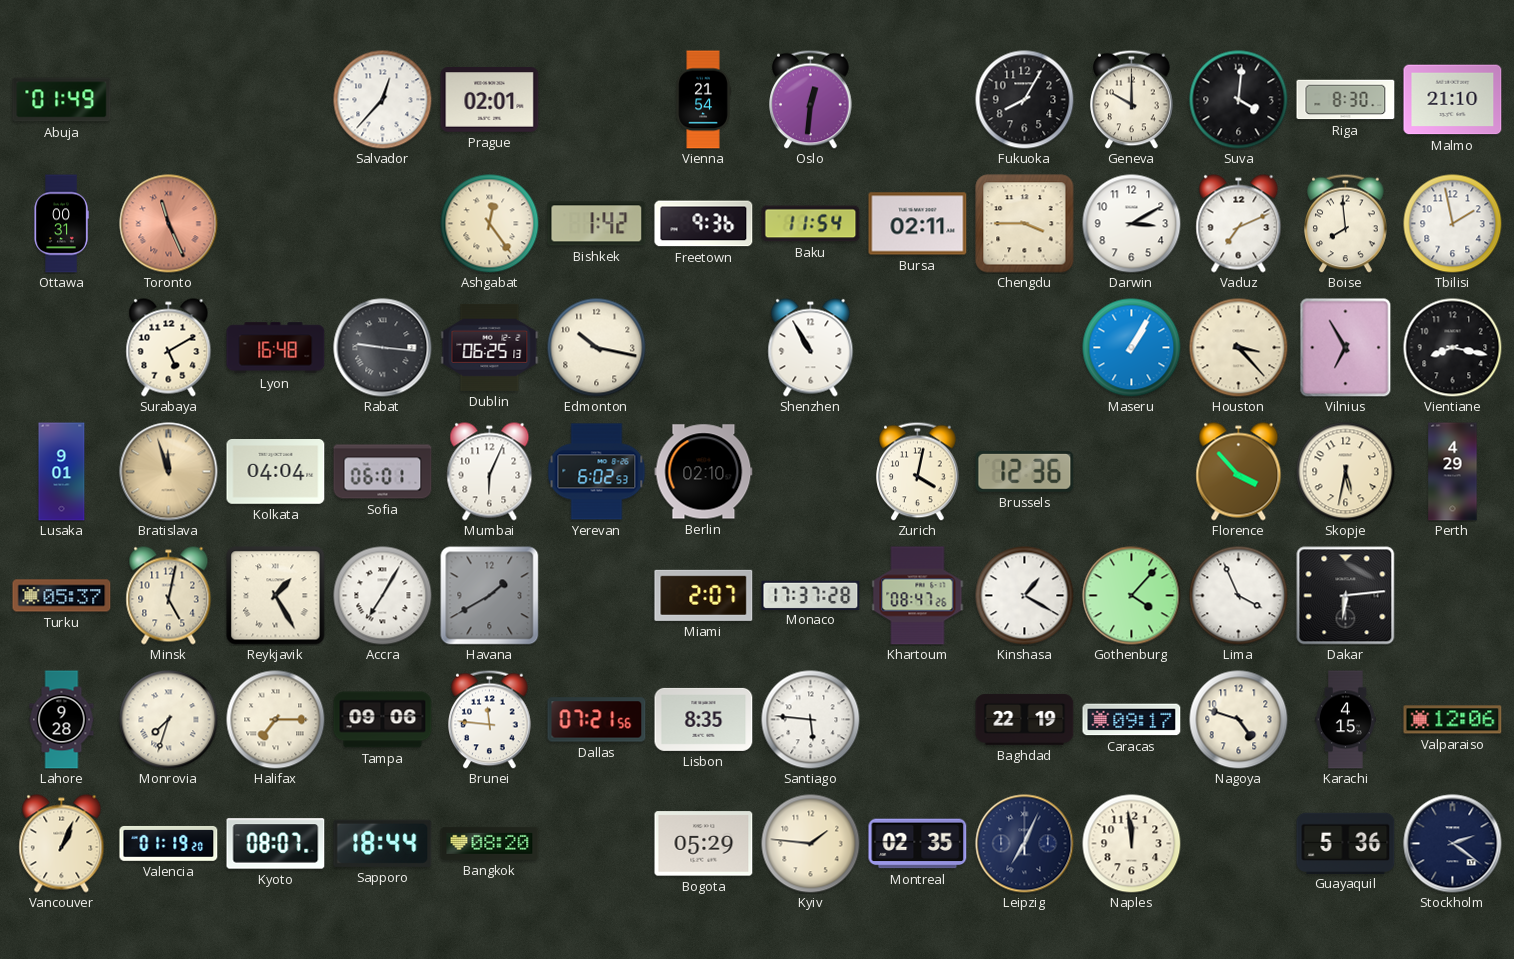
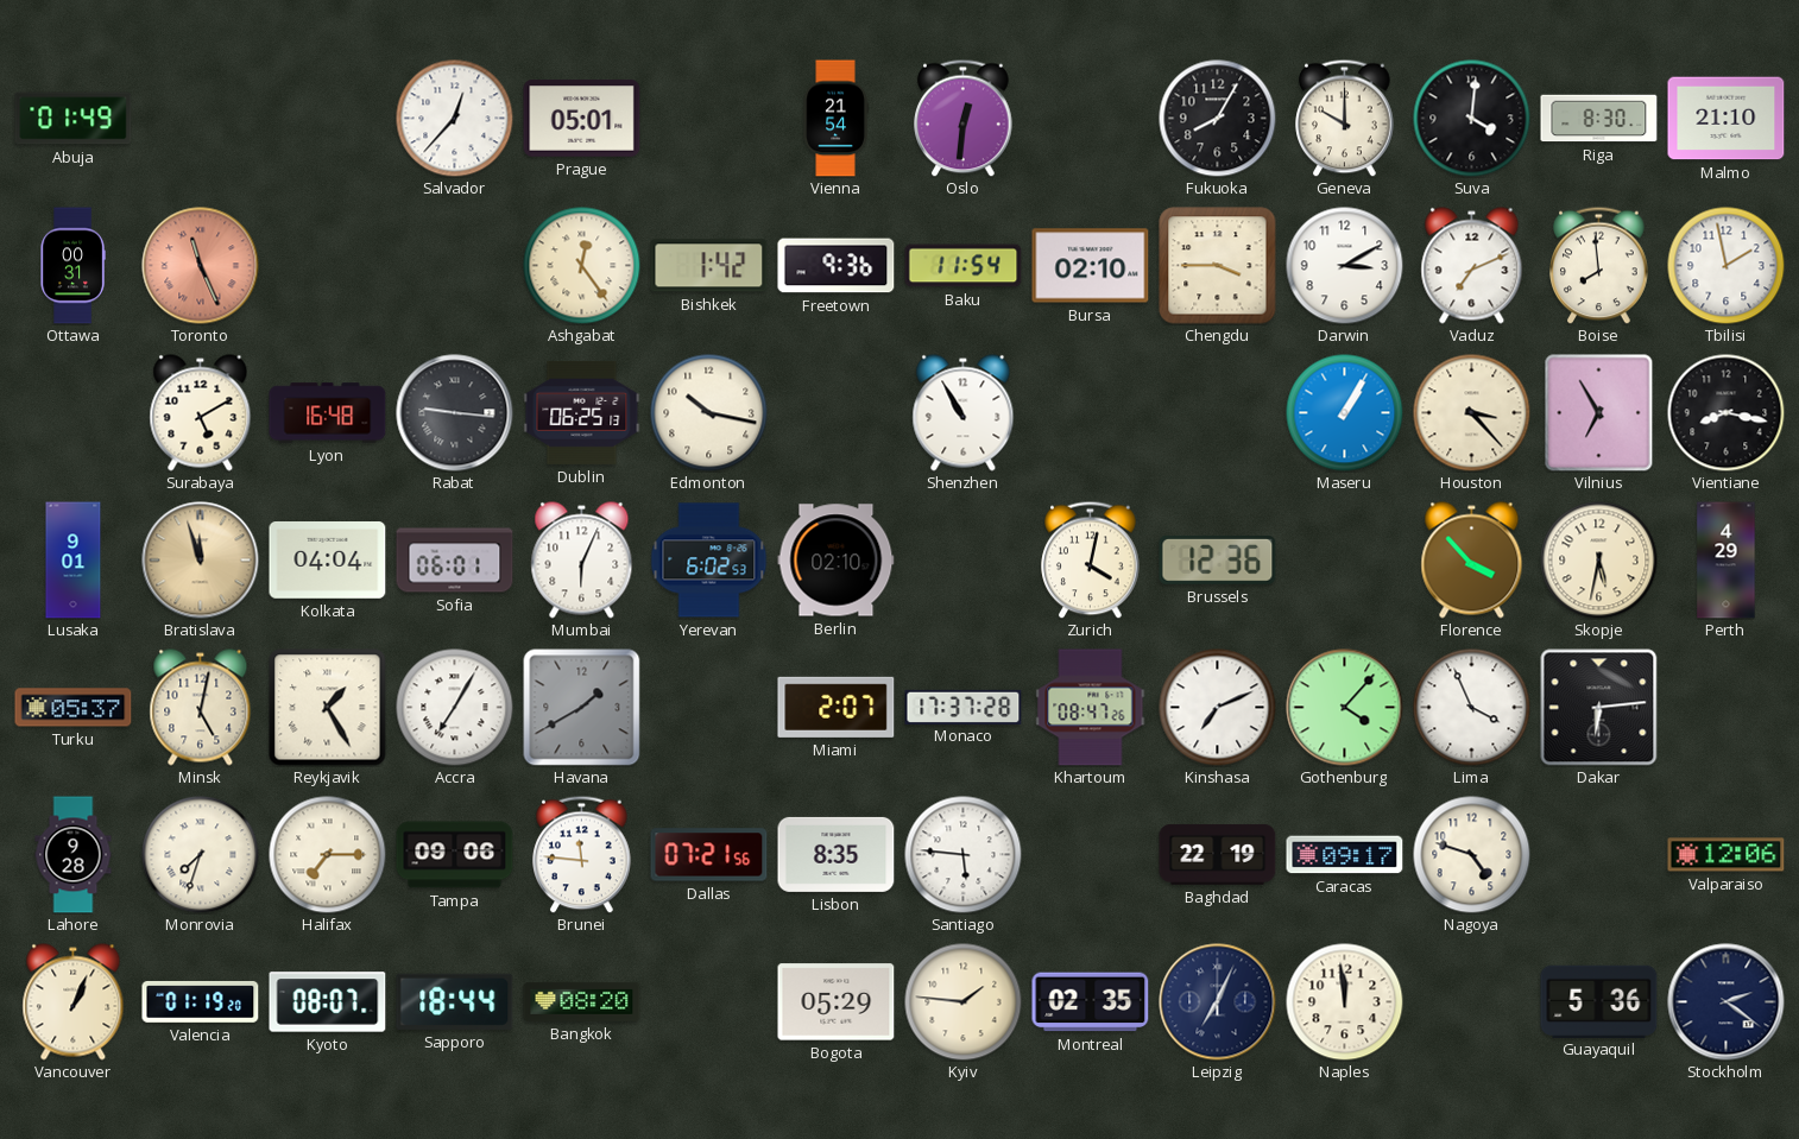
Prague: 02:01 -> 05:01 (582, 119)
Bursa: 02:11 -> 02:10 (1091, 266)
Kinshasa: 1:20 -> 7:11 (1218, 708)
Karachi: 4:15 -> none (1346, 720)
